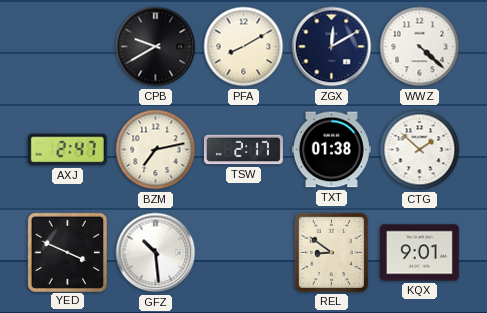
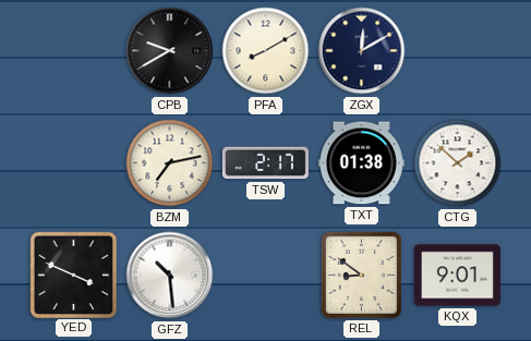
WWZ: 4:22 -> none (420, 47)
AXJ: 2:47 -> none (67, 150)
